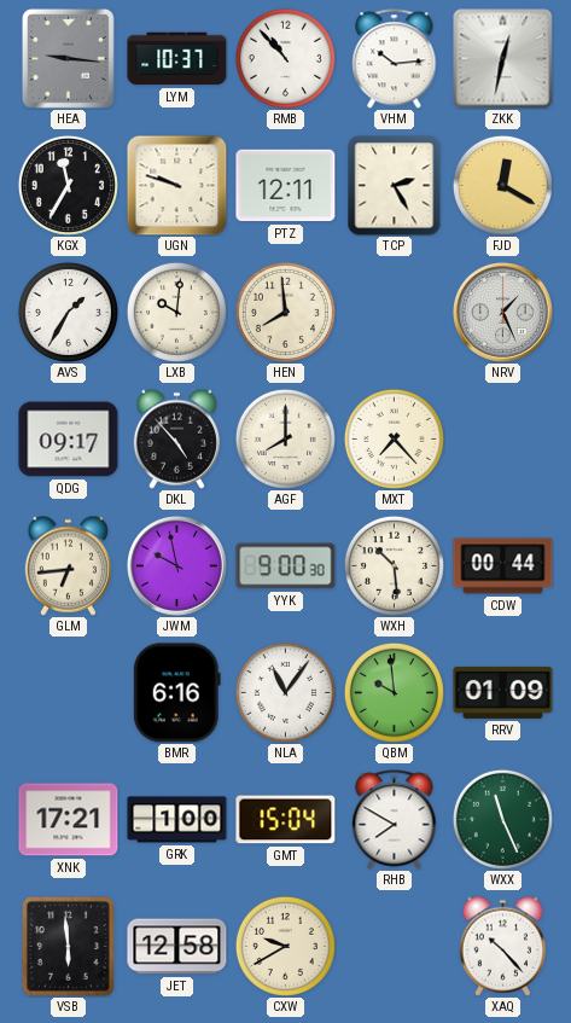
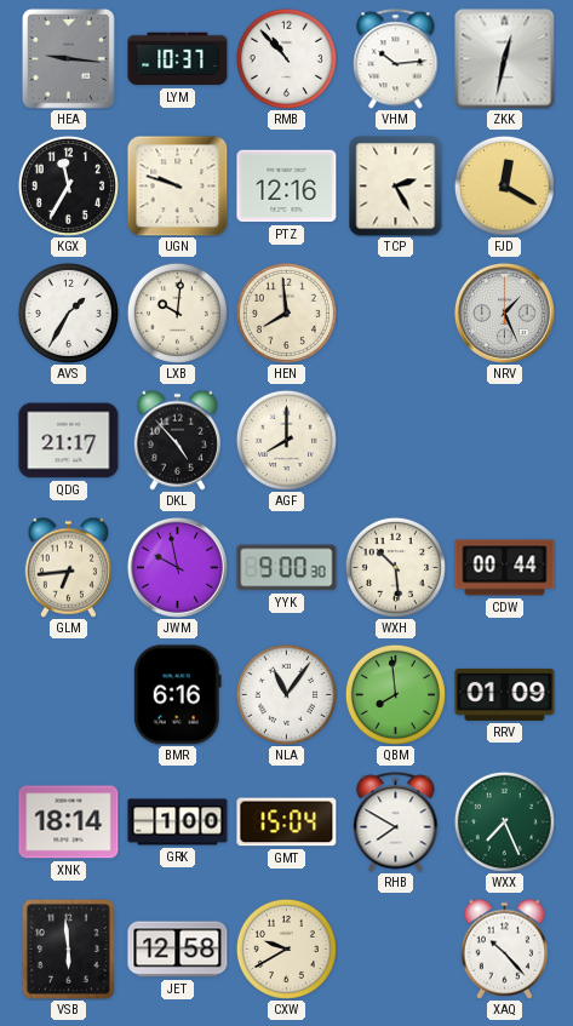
PTZ: 12:11 -> 12:16 (287, 187)
QDG: 09:17 -> 21:17 (69, 441)
MXT: 7:23 -> none (394, 438)
QBM: 9:59 -> 7:59 (395, 694)
XNK: 17:21 -> 18:14 (69, 822)
WXX: 11:26 -> 7:26 (504, 821)
